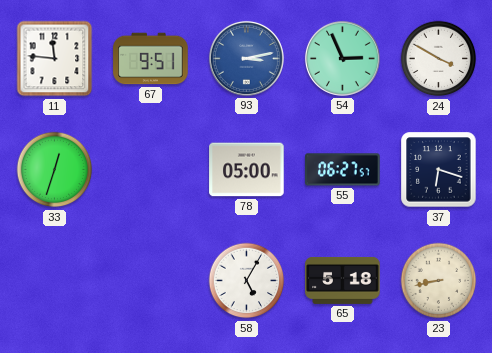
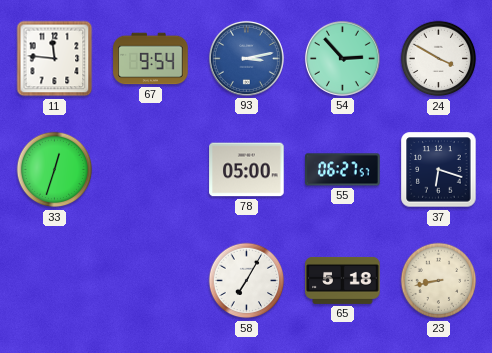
67: 9:51 -> 9:54 (151, 59)
54: 2:56 -> 2:53 (342, 58)
58: 5:05 -> 7:05 (247, 281)
